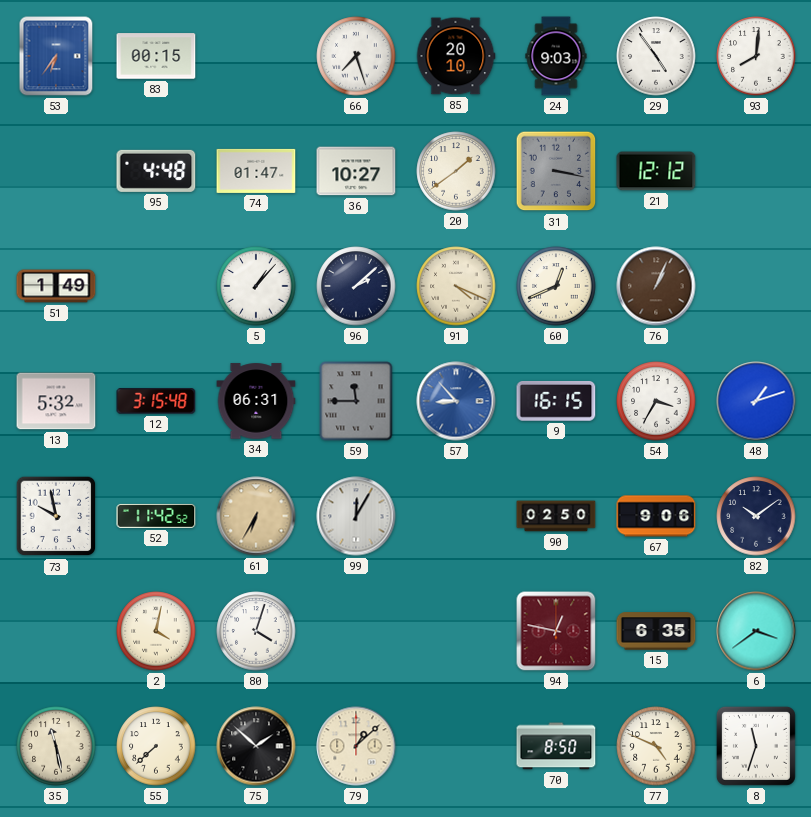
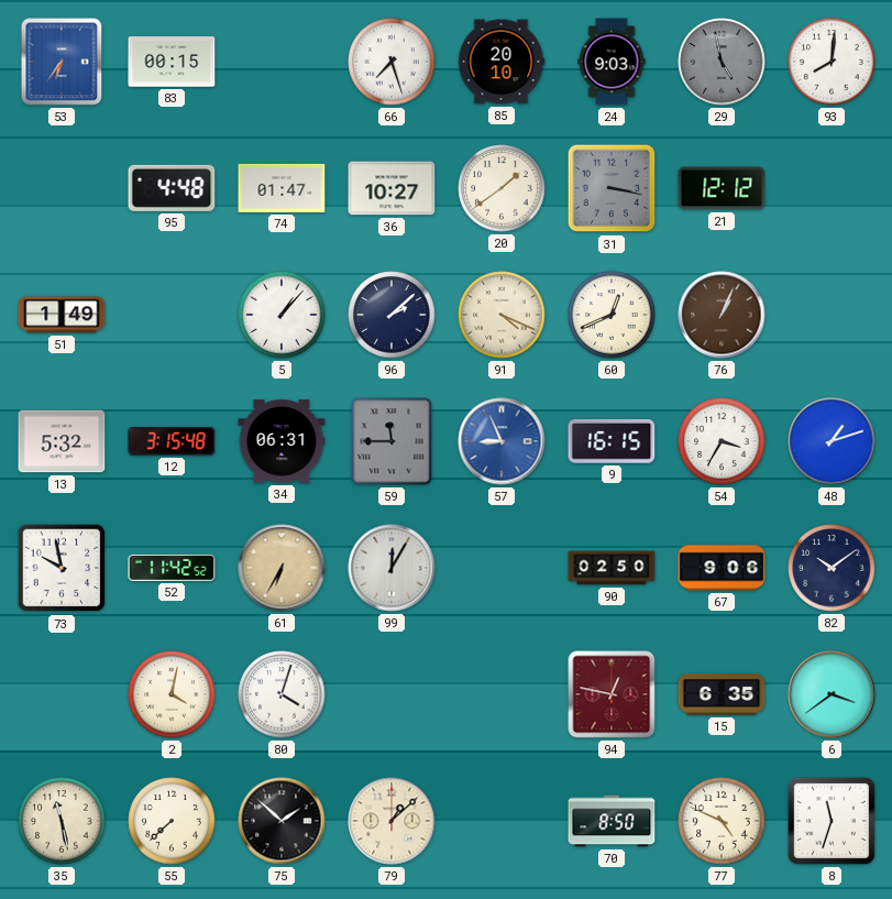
29: 4:54 -> 4:58 (722, 62)
29 dial: white -> grey (722, 62)
57: 8:53 -> 8:56 (502, 441)
